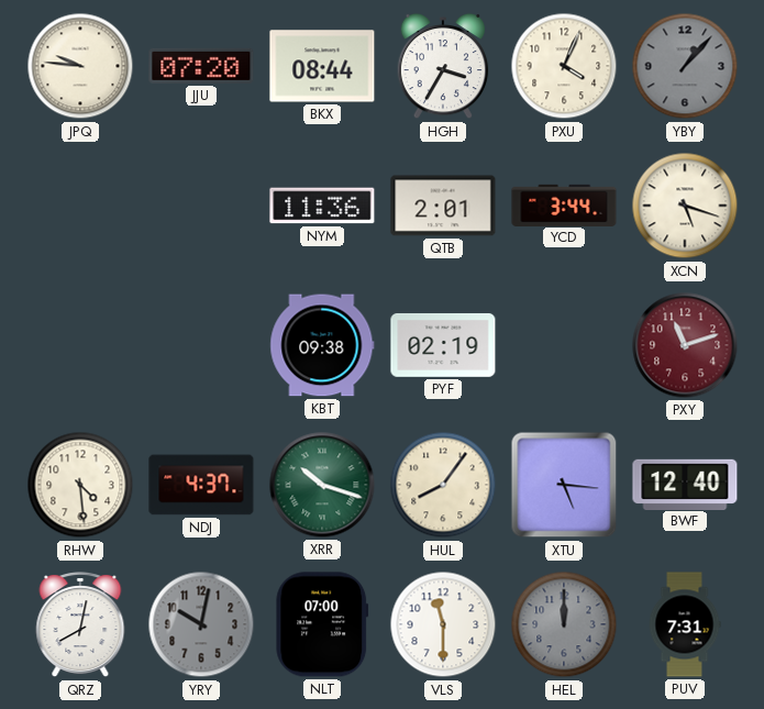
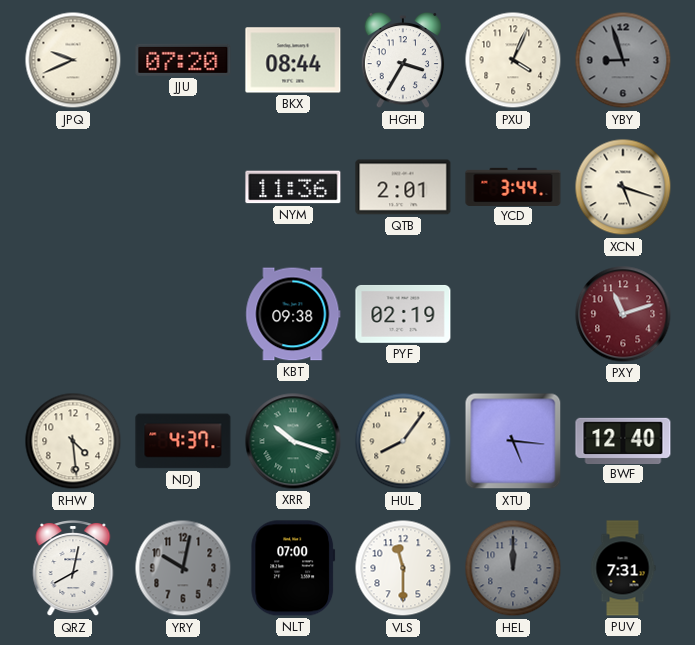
JPQ: 9:46 -> 9:41 (73, 60)
YBY: 1:07 -> 8:57 (623, 60)
